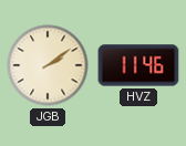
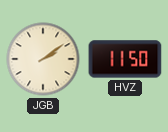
HVZ: 11:46 -> 11:50 (125, 59)
